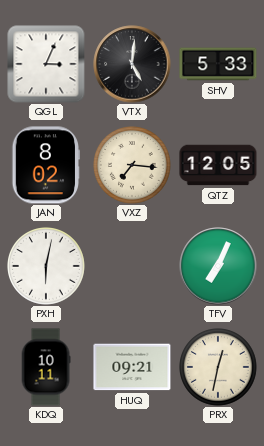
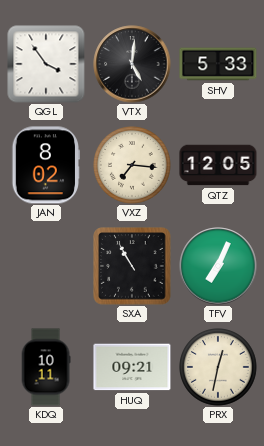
QGL: 3:04 -> 3:54 (46, 64)
PXH: 6:02 -> none (47, 267)
SXA: none -> 10:55 (132, 266)
